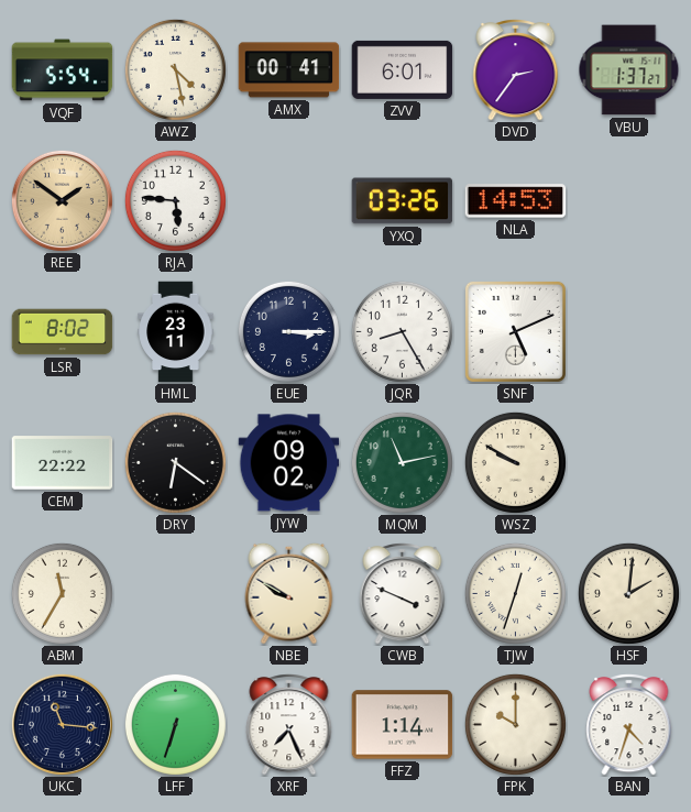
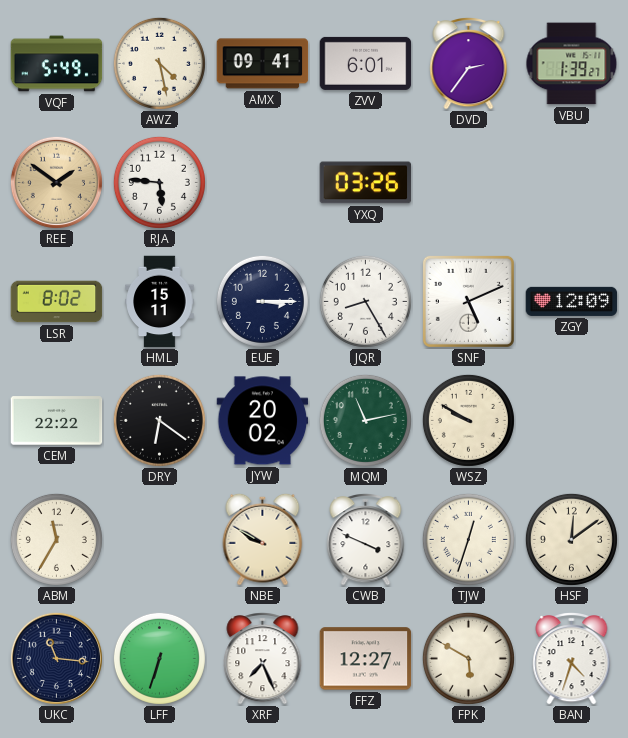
VQF: 5:54 -> 5:49 (57, 64)
AMX: 00:41 -> 09:41 (263, 64)
VBU: 1:37 -> 1:39 (572, 64)
NLA: 14:53 -> none (516, 201)
HML: 23:11 -> 15:11 (160, 302)
ZGY: none -> 12:09 (572, 301)
JYW: 09:02 -> 20:02 (263, 421)
HSF: 2:01 -> 12:09 (571, 539)
FFZ: 1:14 -> 12:27 (366, 659)
FPK: 10:00 -> 5:50 (468, 658)
